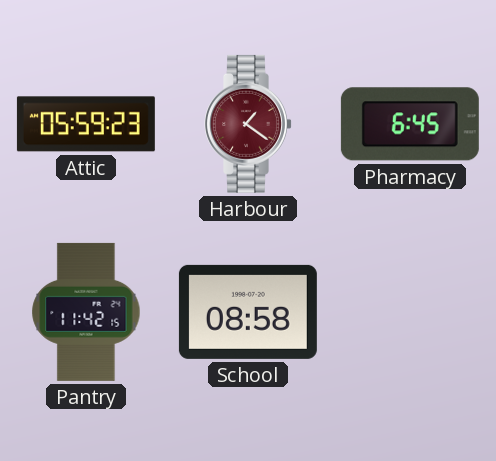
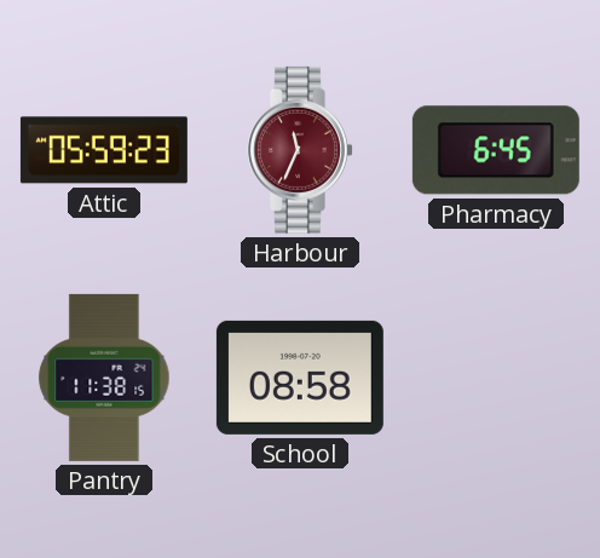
Harbour: 1:21 -> 11:34 (301, 150)
Pantry: 11:42 -> 11:38 (104, 378)
